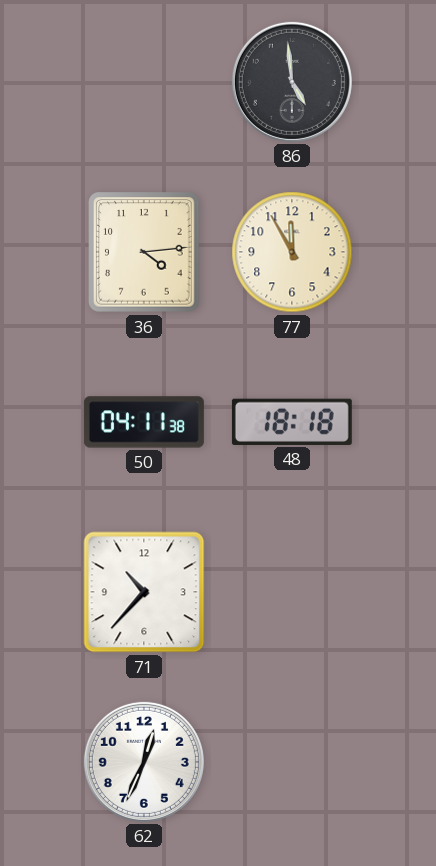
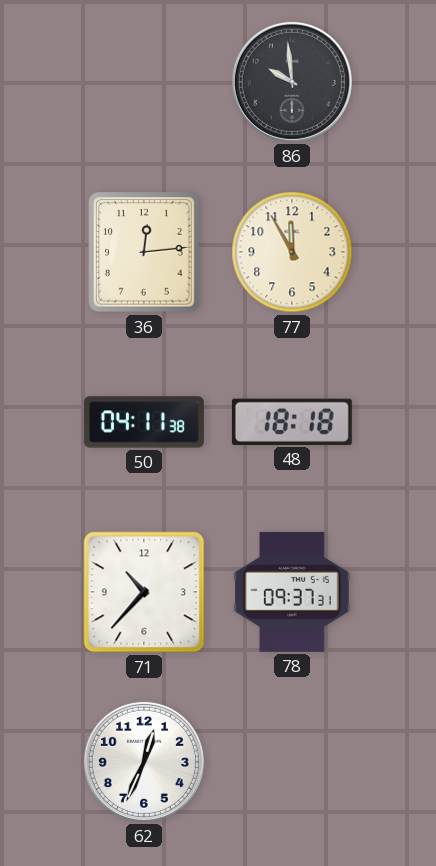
86: 4:59 -> 9:59 (292, 82)
36: 4:14 -> 12:14 (144, 252)
78: none -> 09:37 (292, 592)
